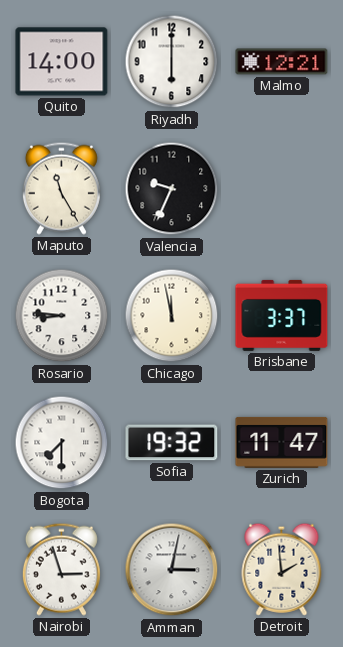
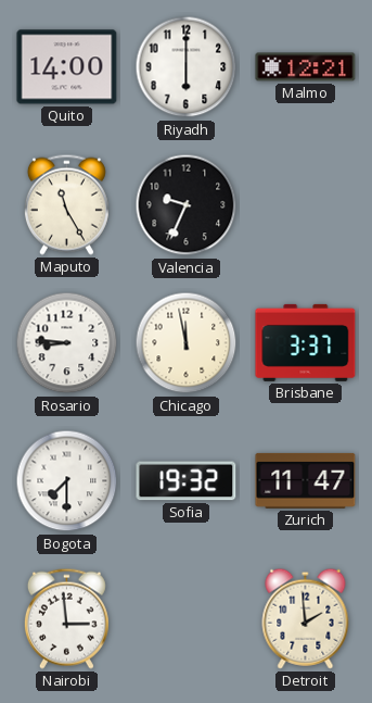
Nairobi: 2:57 -> 2:59 (66, 618)
Amman: 3:02 -> none (172, 570)
